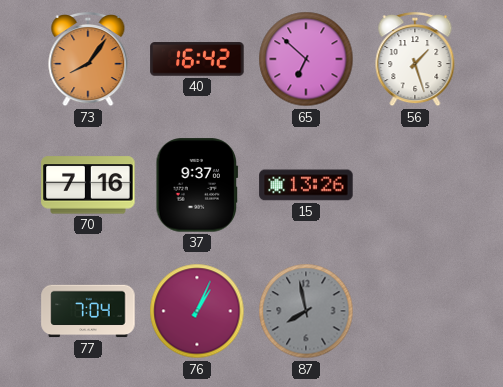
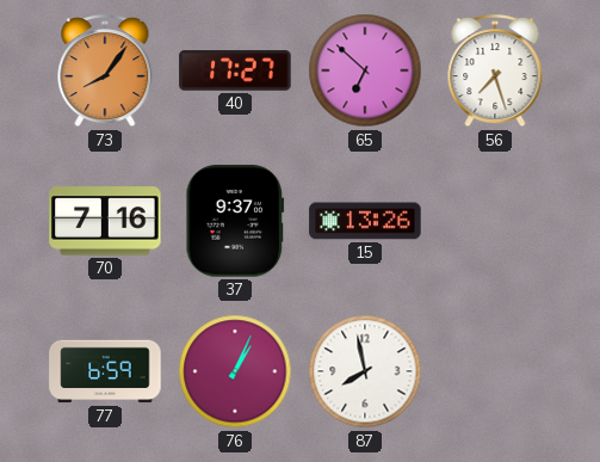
40: 16:42 -> 17:27 (235, 70)
56: 1:27 -> 7:27 (495, 72)
77: 7:04 -> 6:59 (105, 371)
87 dial: grey -> white (365, 371)
